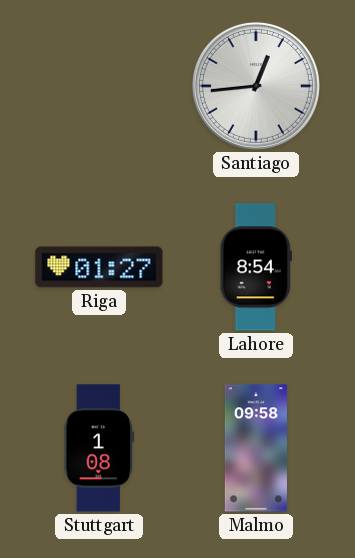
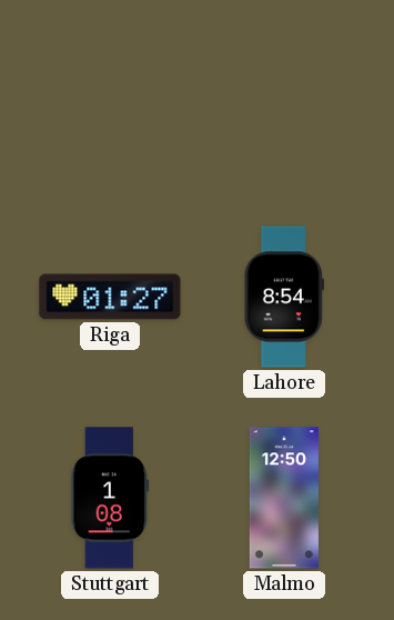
Santiago: 12:44 -> none (256, 86)
Malmo: 09:58 -> 12:50 (284, 498)
